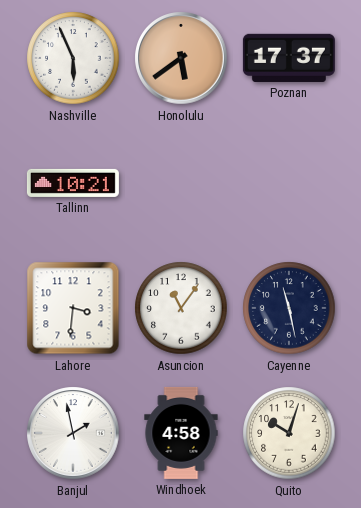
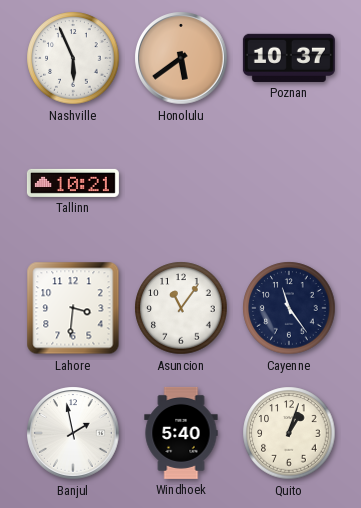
Poznan: 17:37 -> 10:37 (289, 58)
Cayenne: 11:28 -> 11:24 (289, 308)
Windhoek: 4:58 -> 5:40 (181, 433)
Quito: 10:03 -> 1:03 (289, 433)
